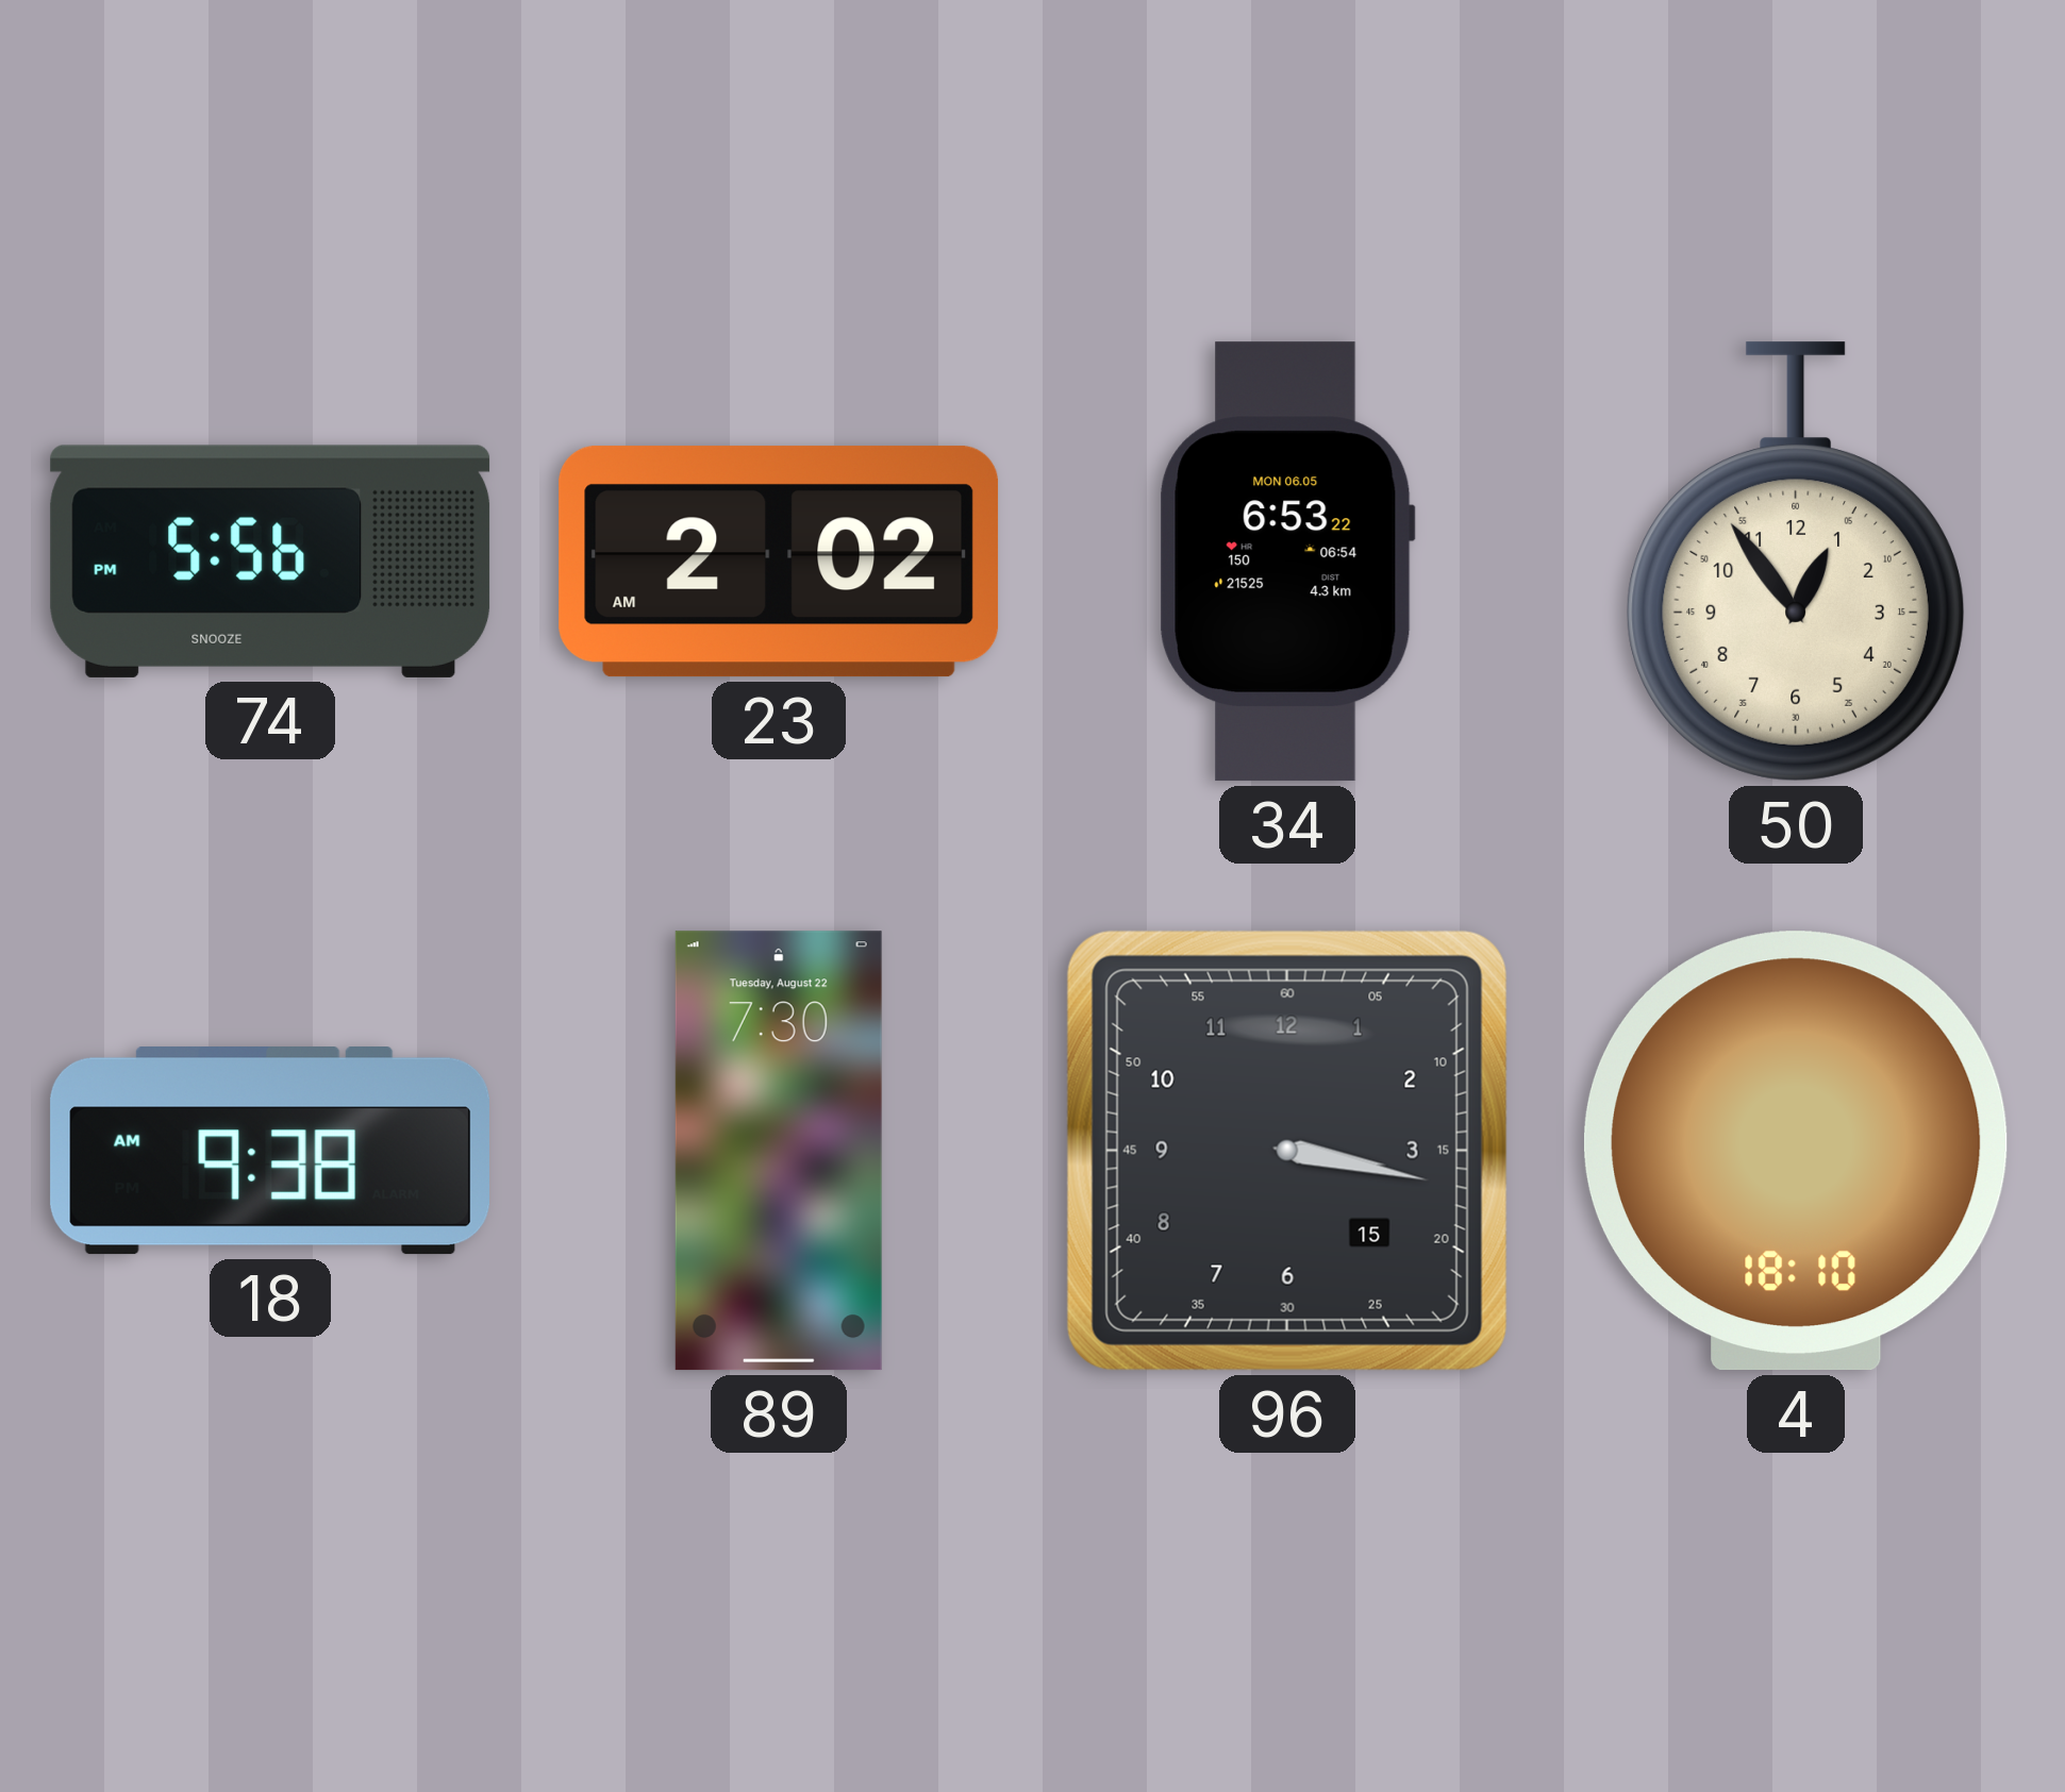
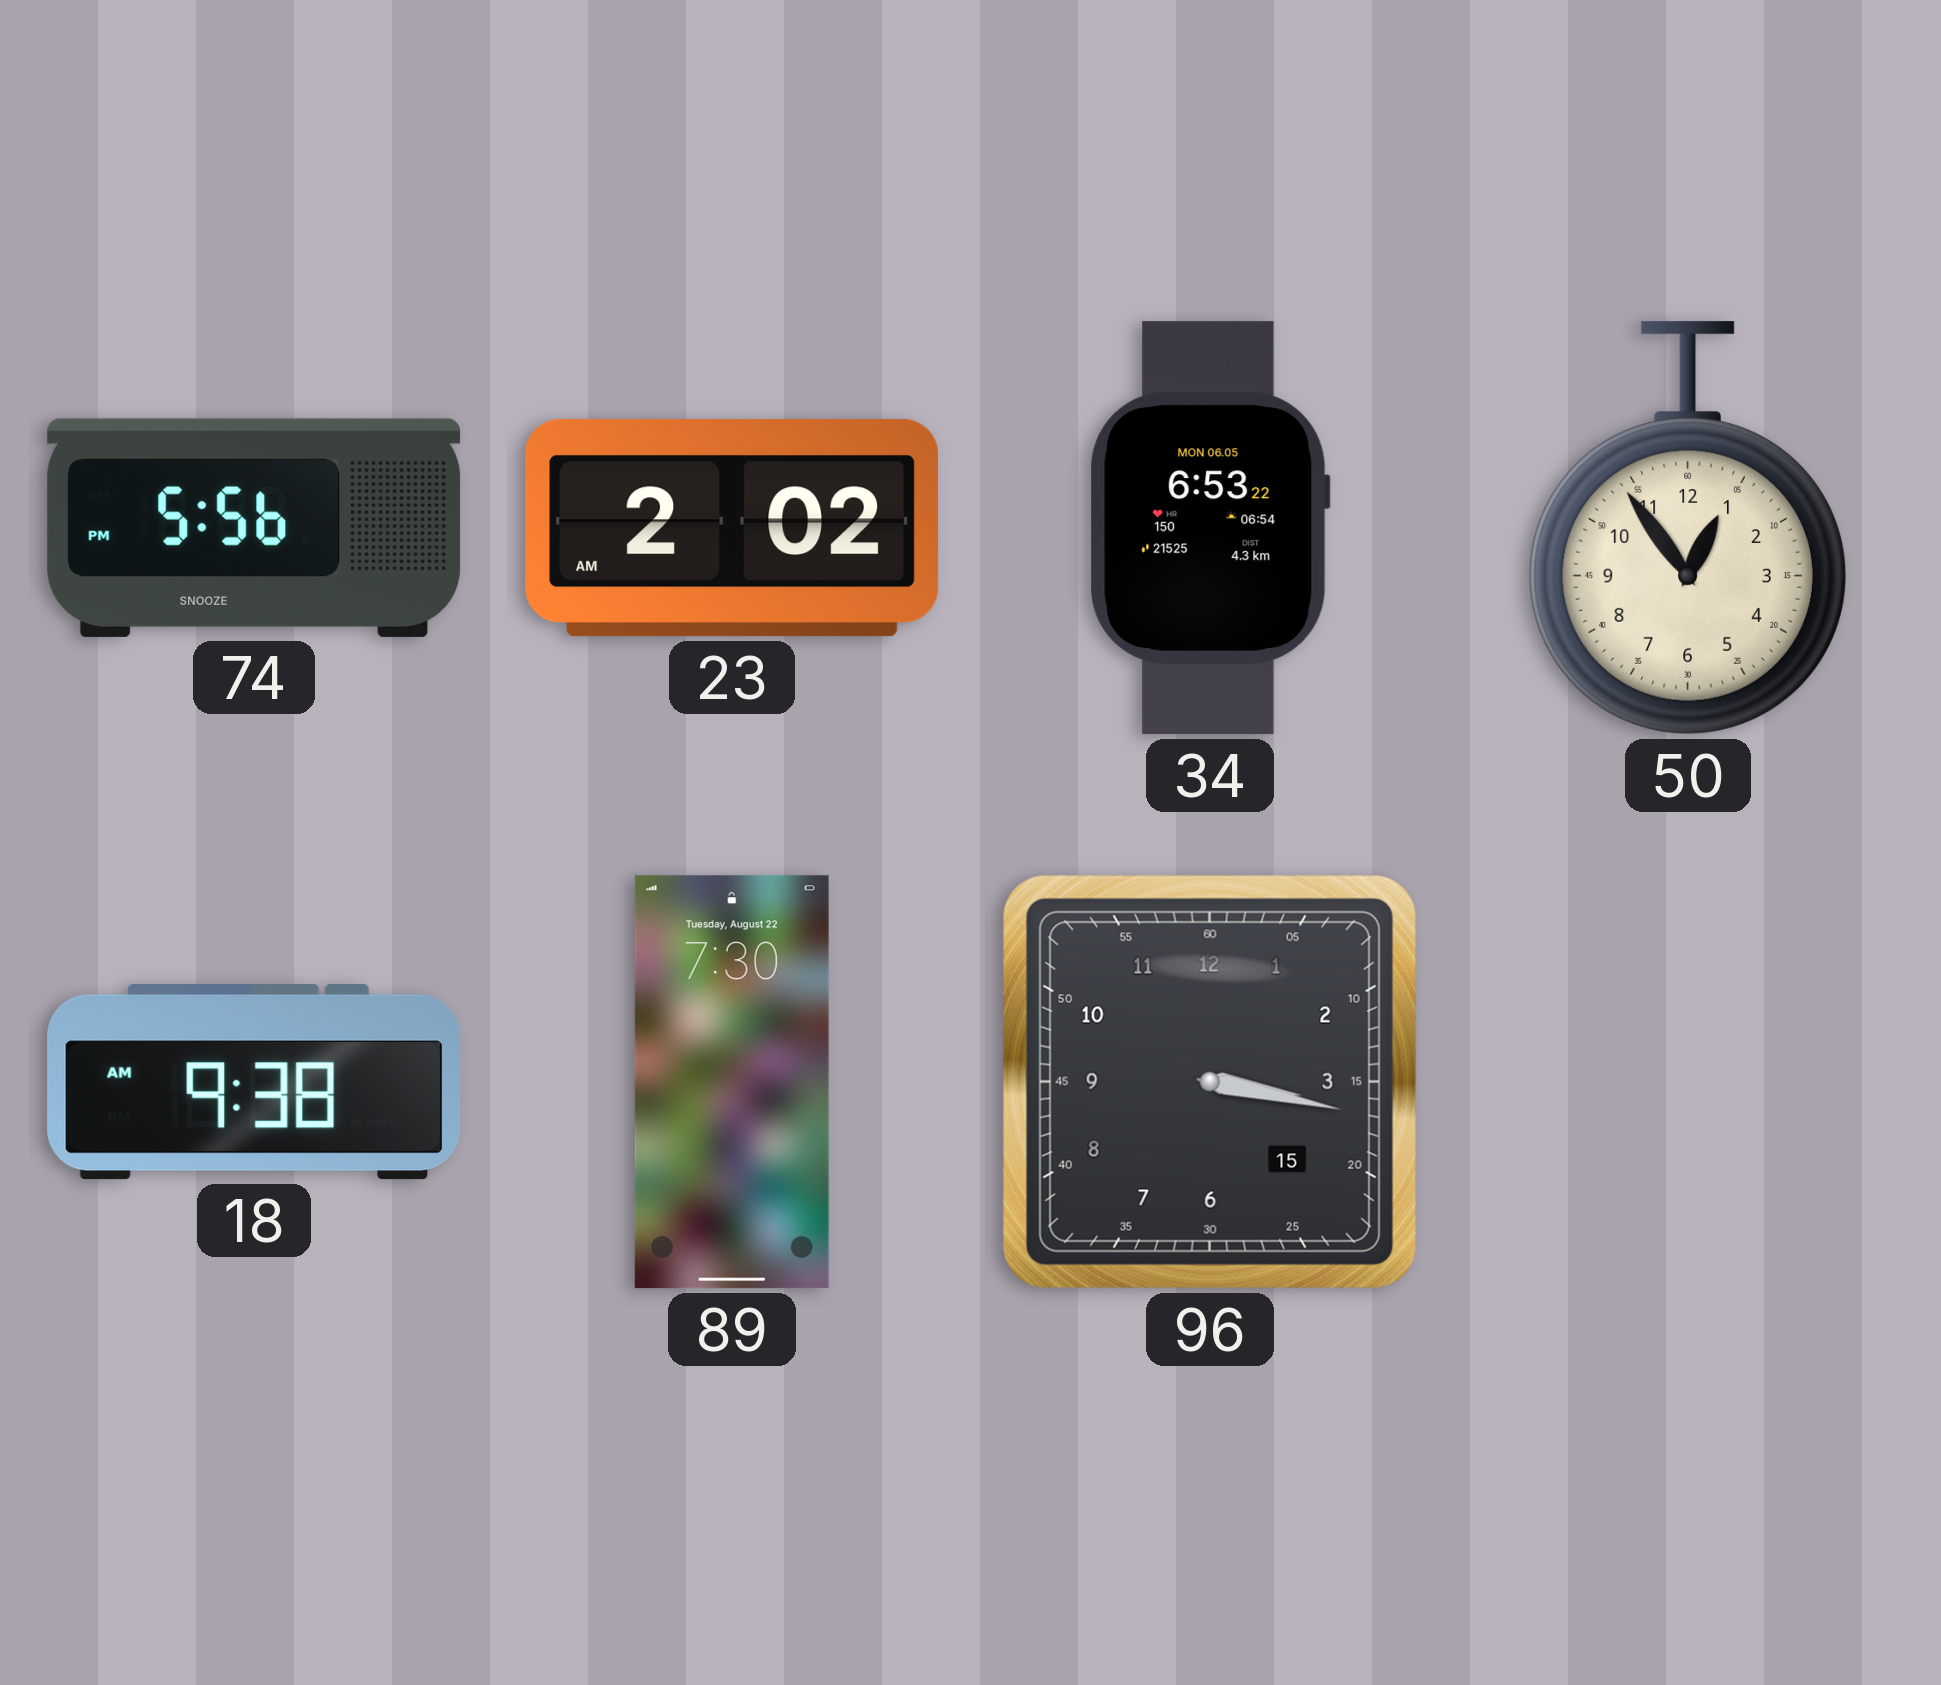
4: 18:10 -> none (1796, 1151)
